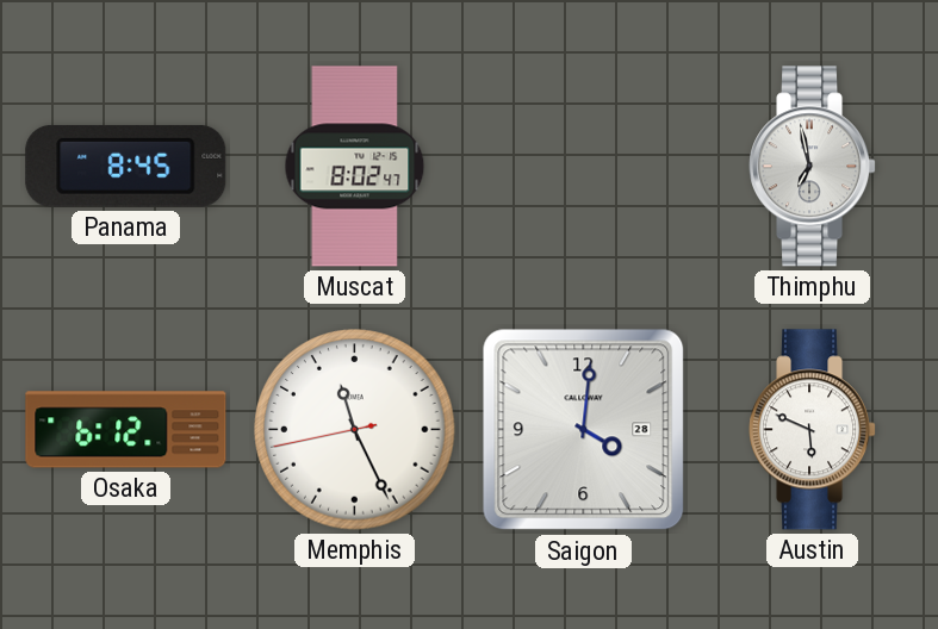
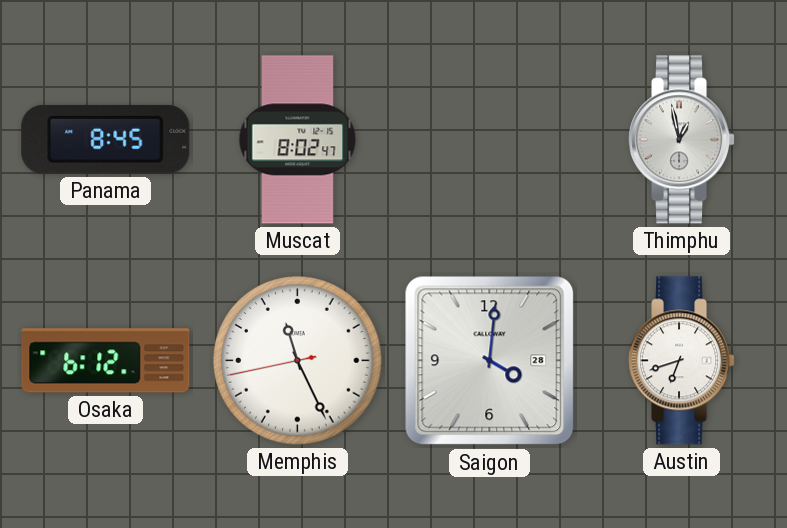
Thimphu: 6:58 -> 12:58 (682, 140)
Austin: 5:49 -> 6:42 (682, 361)
